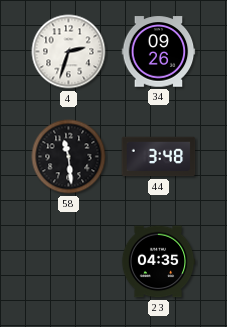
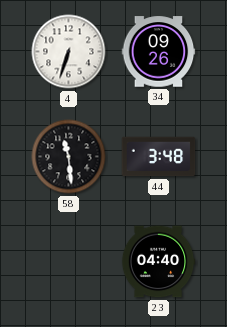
4: 2:33 -> 6:33 (69, 52)
23: 04:35 -> 04:40 (158, 262)
